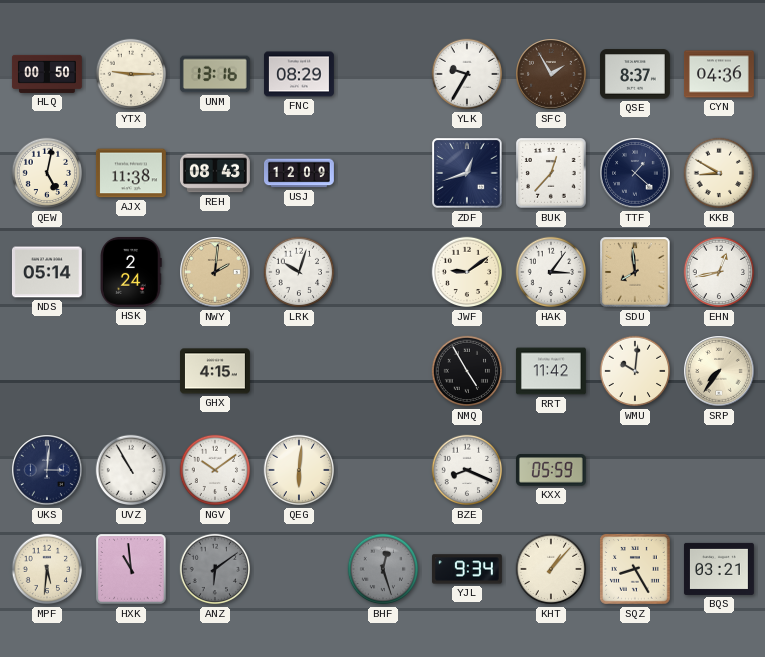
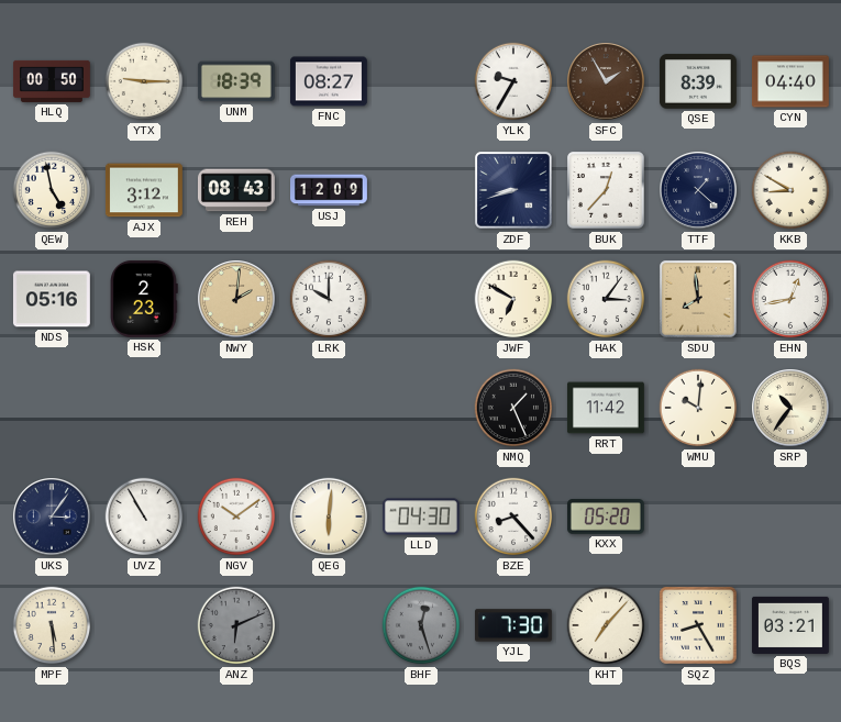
UNM: 13:16 -> 18:39 (236, 81)
FNC: 08:29 -> 08:27 (329, 81)
QSE: 8:37 -> 8:39 (698, 81)
CYN: 04:36 -> 04:40 (792, 81)
QEW: 5:02 -> 4:58 (52, 190)
AJX: 11:38 -> 3:12 (144, 190)
ZDF: 12:42 -> 8:42 (513, 190)
NDS: 05:14 -> 05:16 (52, 299)
HSK: 2:24 -> 2:23 (144, 299)
LRK: 10:03 -> 10:00 (329, 299)
JWF: 9:09 -> 6:50 (513, 299)
GHX: 4:15 -> none (215, 371)
NMQ: 4:55 -> 1:26 (513, 408)
SRP: 7:36 -> 10:36 (790, 408)
UKS: 3:01 -> 3:06 (52, 516)
LLD: none -> 04:30 (421, 516)
BZE: 8:19 -> 8:23 (513, 516)
KXX: 05:59 -> 05:20 (606, 516)
MPF: 5:31 -> 5:29 (52, 625)
HXK: 10:59 -> none (131, 569)
ANZ: 6:09 -> 6:11 (236, 625)
YJL: 9:34 -> 7:30 (513, 625)
KHT: 1:07 -> 7:07 (606, 625)
